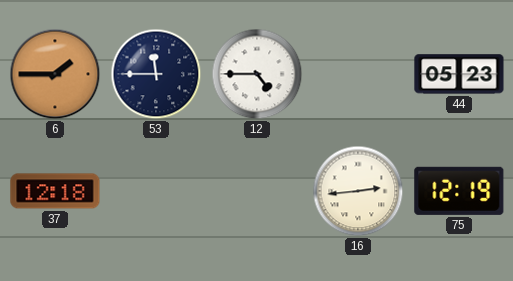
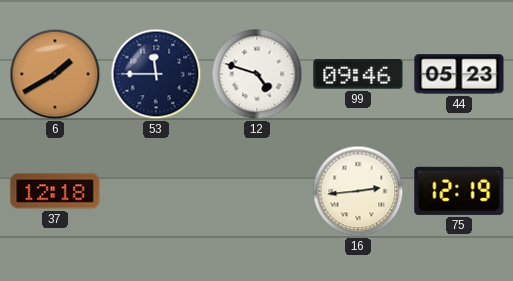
6: 1:45 -> 1:40 (55, 74)
12: 4:45 -> 4:48 (257, 74)
99: none -> 09:46 (358, 74)
